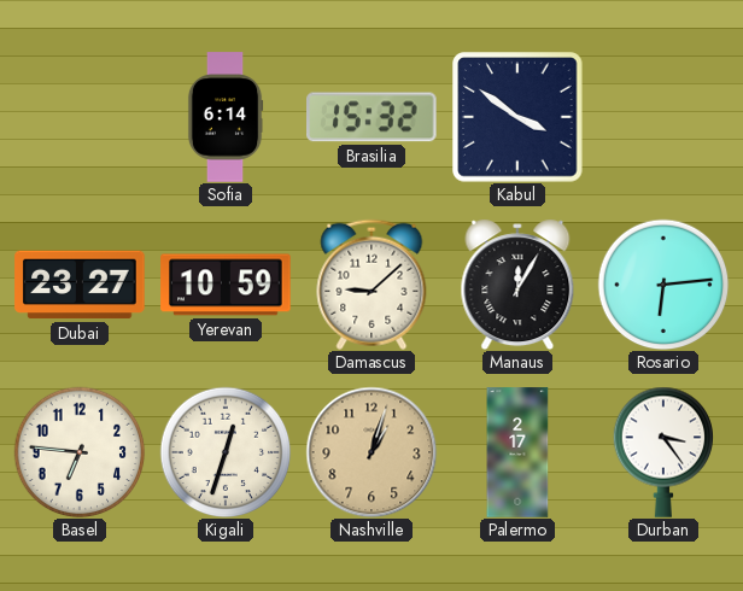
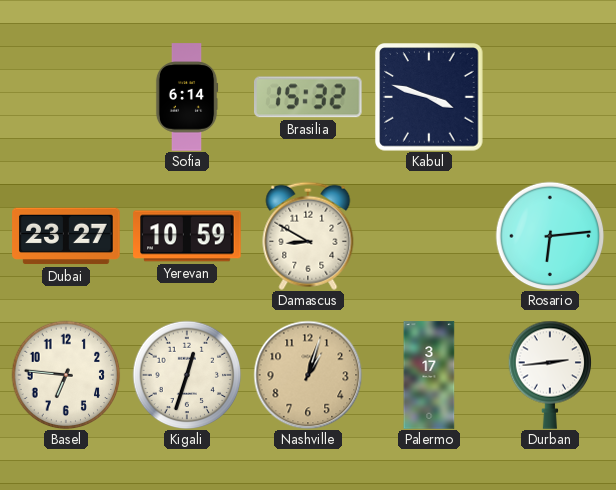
Kabul: 3:51 -> 3:48 (429, 97)
Damascus: 9:08 -> 8:50 (308, 236)
Manaus: 12:05 -> none (517, 285)
Palermo: 2:17 -> 3:17 (429, 375)
Durban: 3:24 -> 2:44 (550, 375)
